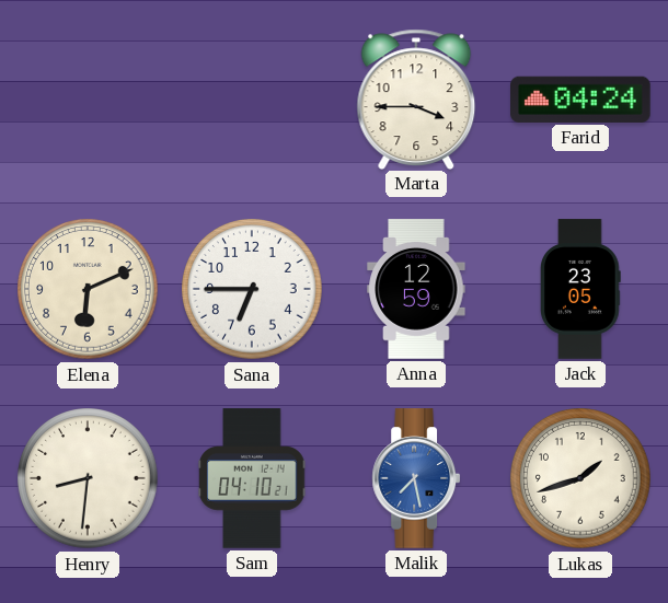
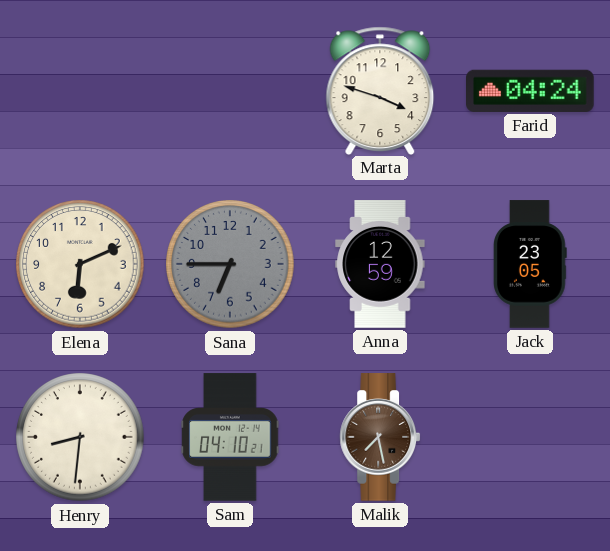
Marta: 3:45 -> 3:48 (380, 90)
Sana dial: white -> grey (230, 264)
Malik dial: blue -> brown (380, 437)
Lukas: 1:42 -> none (580, 478)
